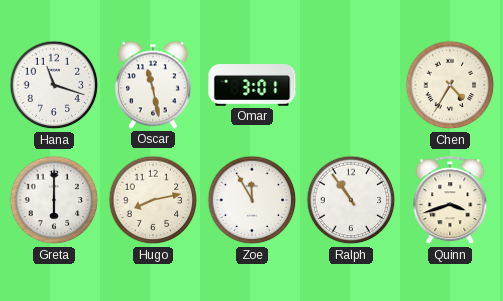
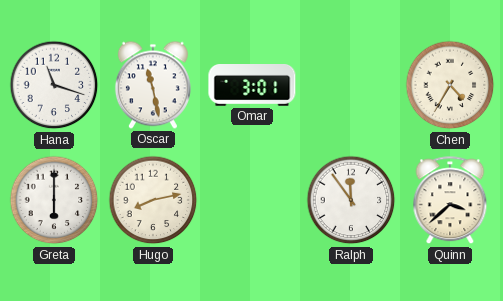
Zoe: 11:55 -> none (252, 200)
Ralph: 10:54 -> 11:54 (351, 200)
Quinn: 3:42 -> 3:38 (450, 201)
